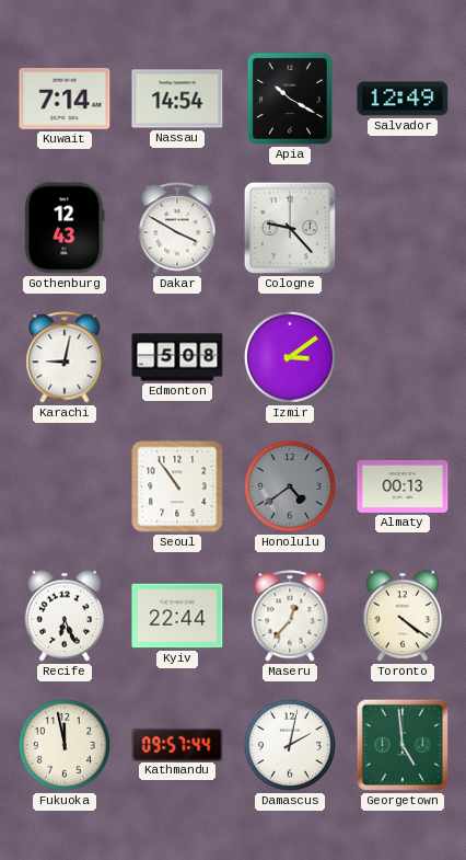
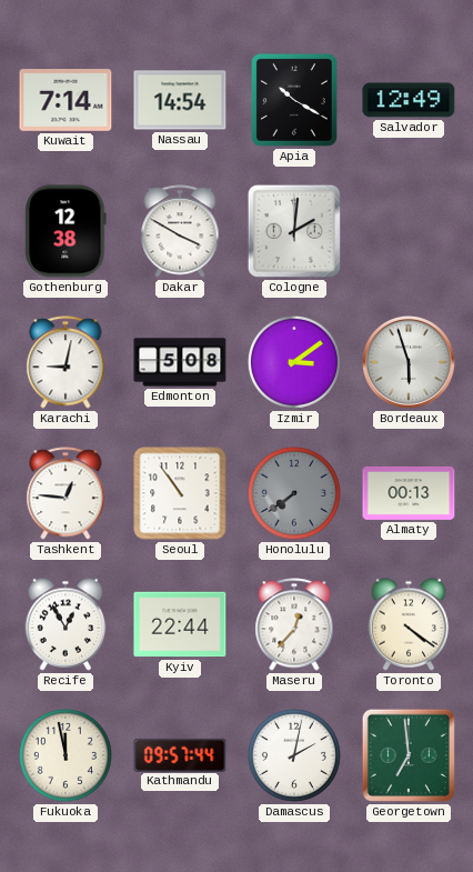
Gothenburg: 12:43 -> 12:38 (66, 231)
Cologne: 9:23 -> 2:01 (294, 231)
Bordeaux: none -> 5:57 (410, 363)
Tashkent: none -> 12:46 (66, 493)
Honolulu: 4:39 -> 7:39 (294, 493)
Recife: 6:26 -> 12:55 (66, 624)
Georgetown: 4:59 -> 6:59 (409, 755)
